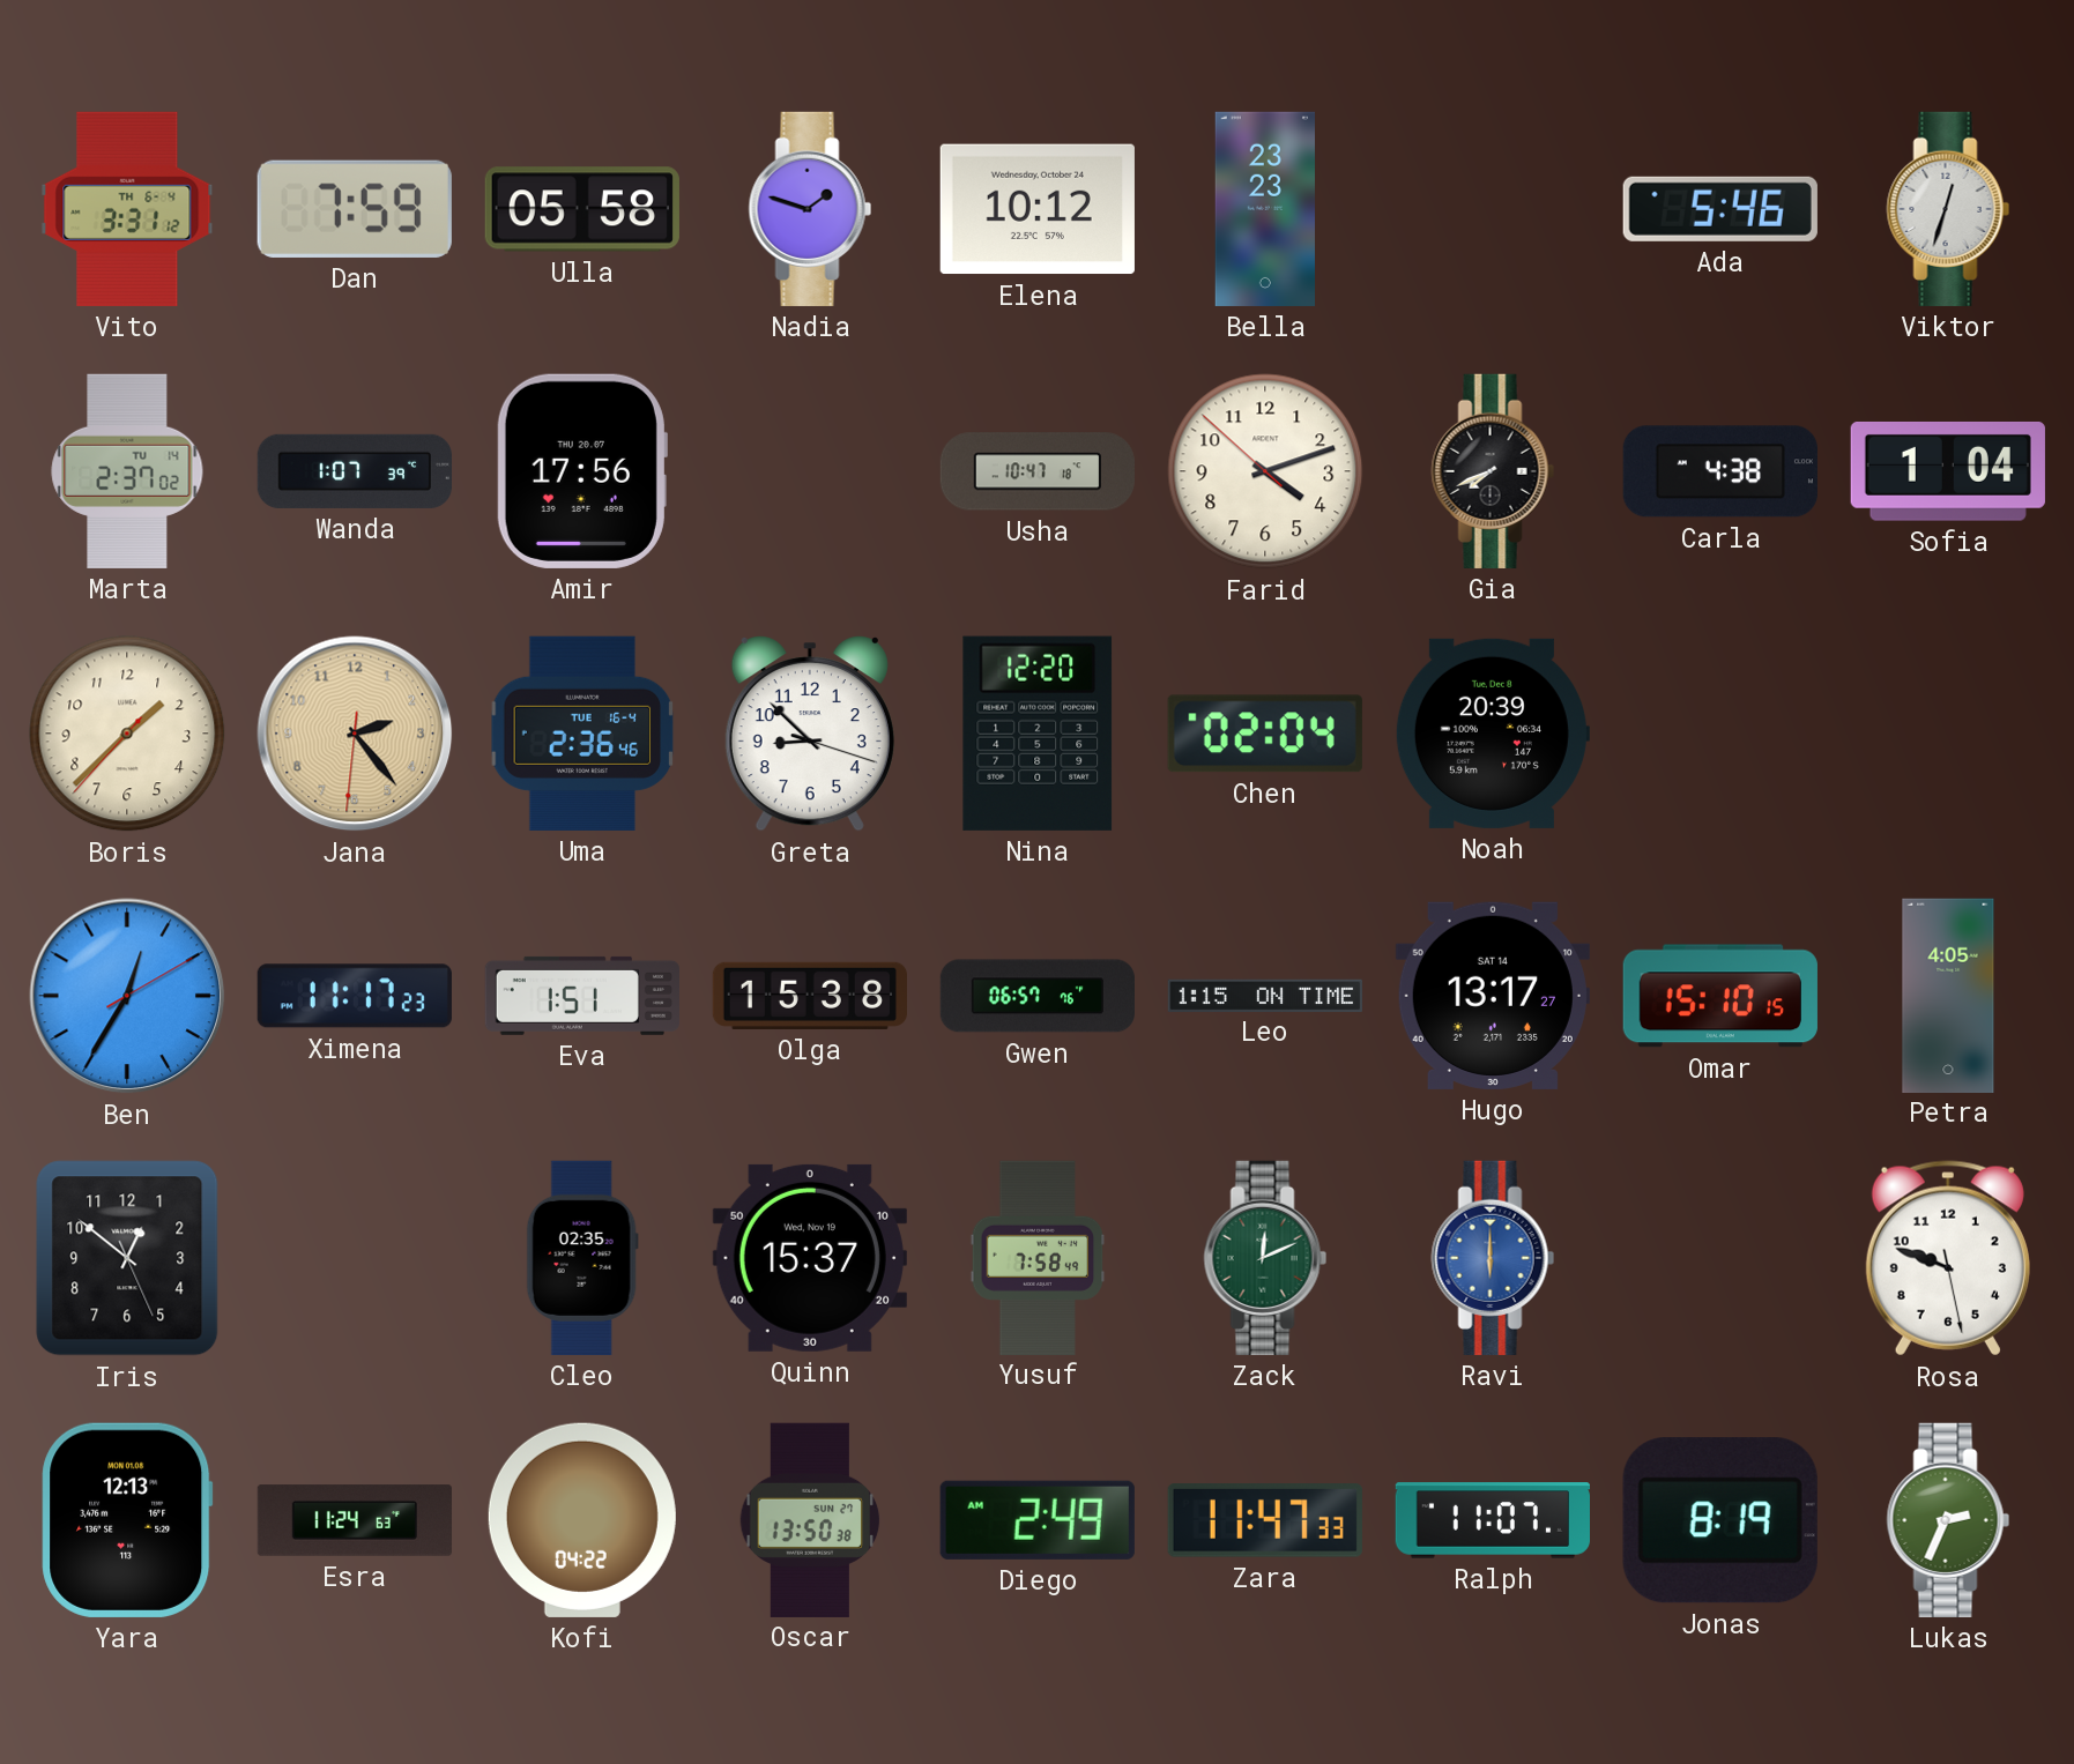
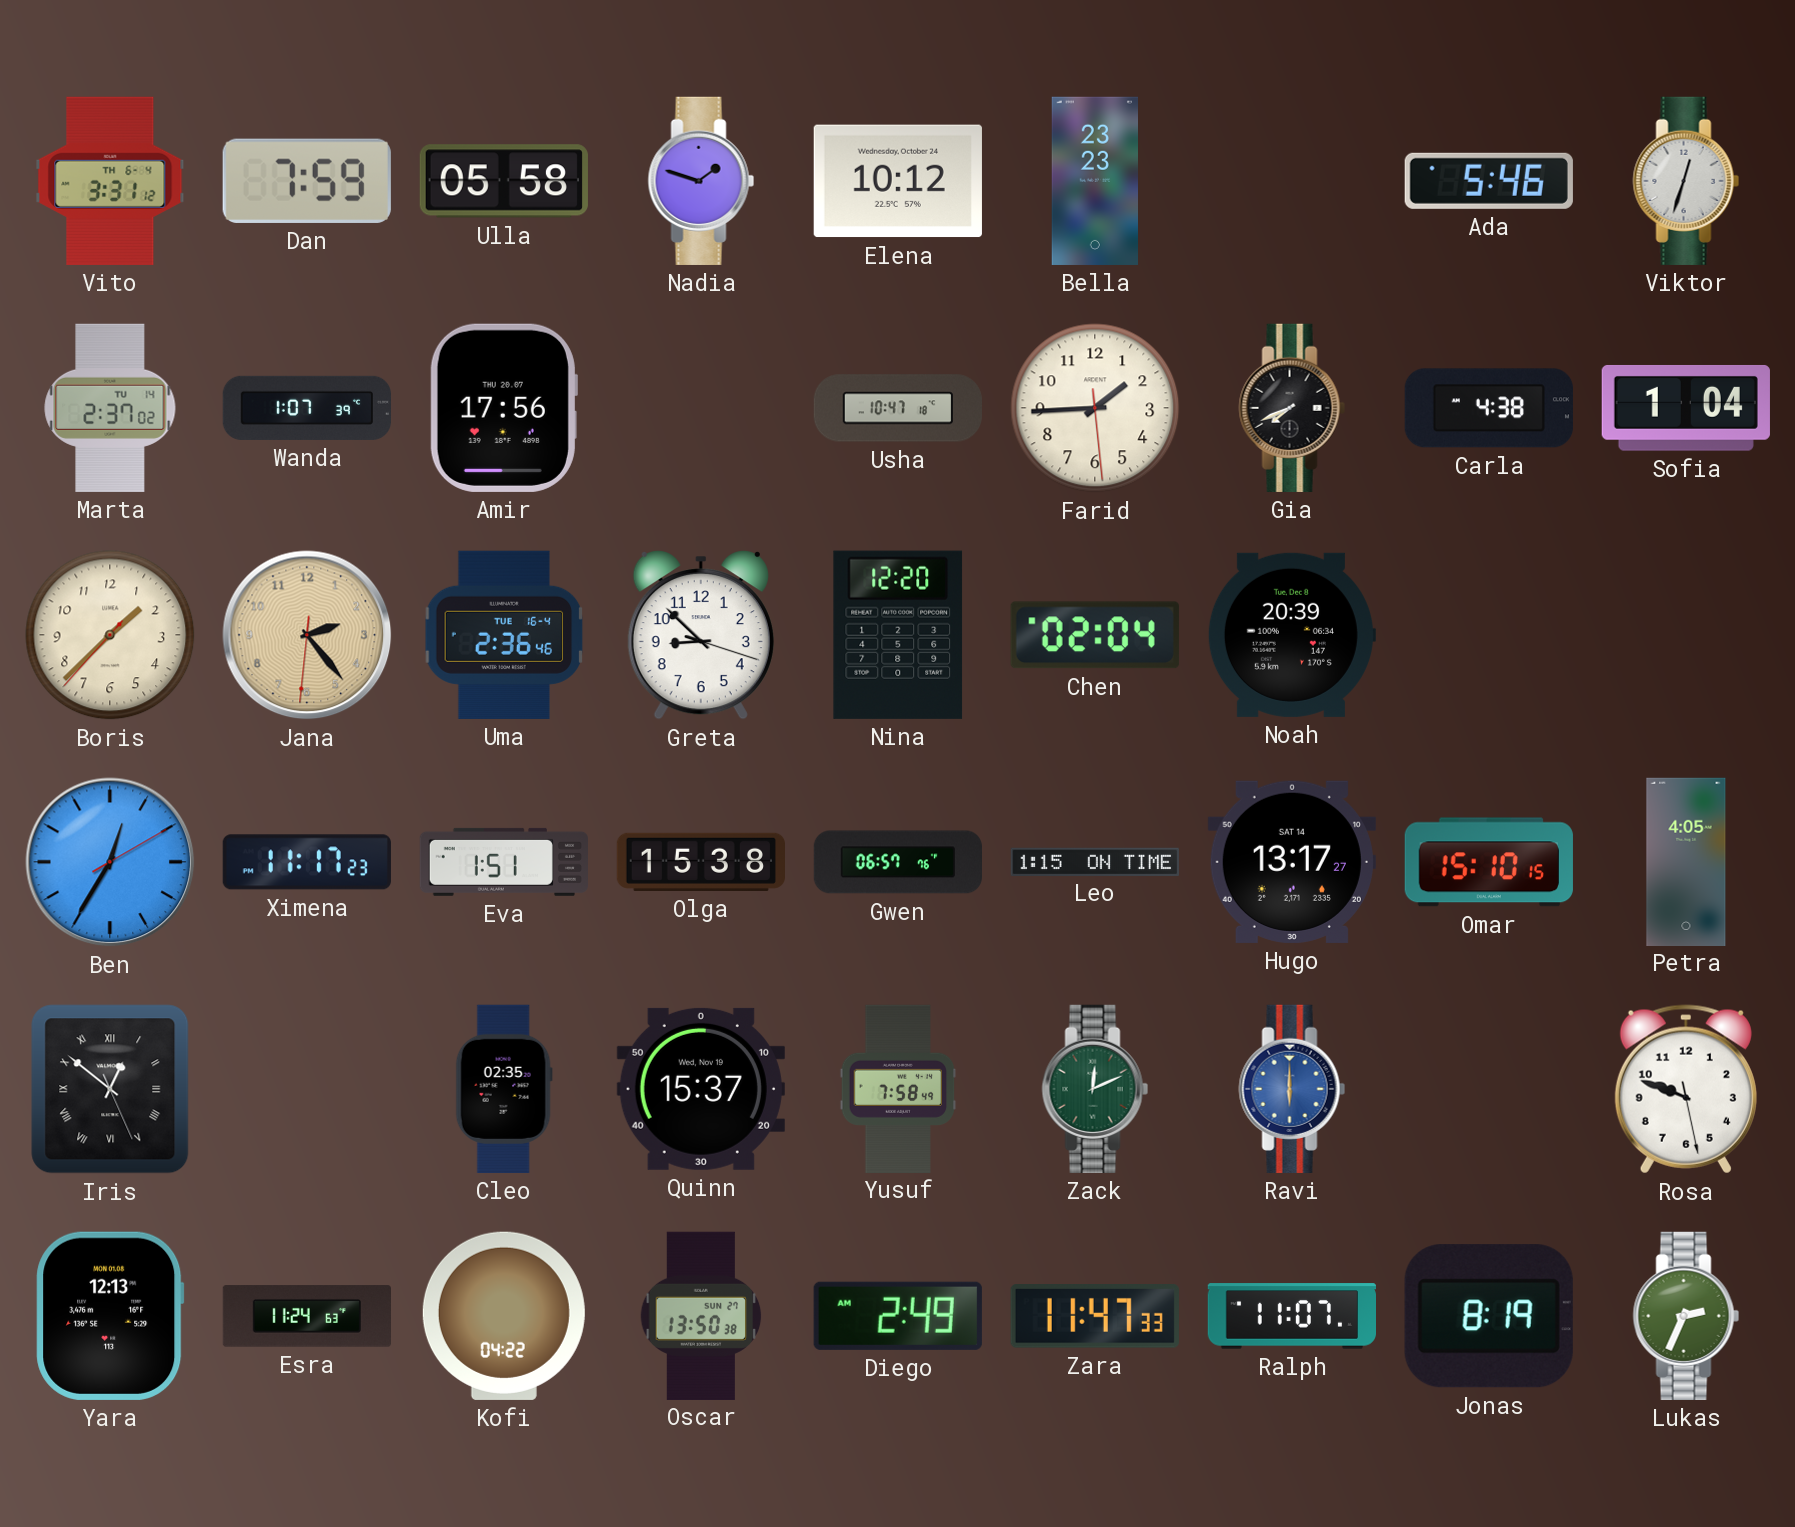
Farid: 4:11 -> 1:44 (1095, 408)
Iris numerals: Arabic -> Roman (110, 1089)
